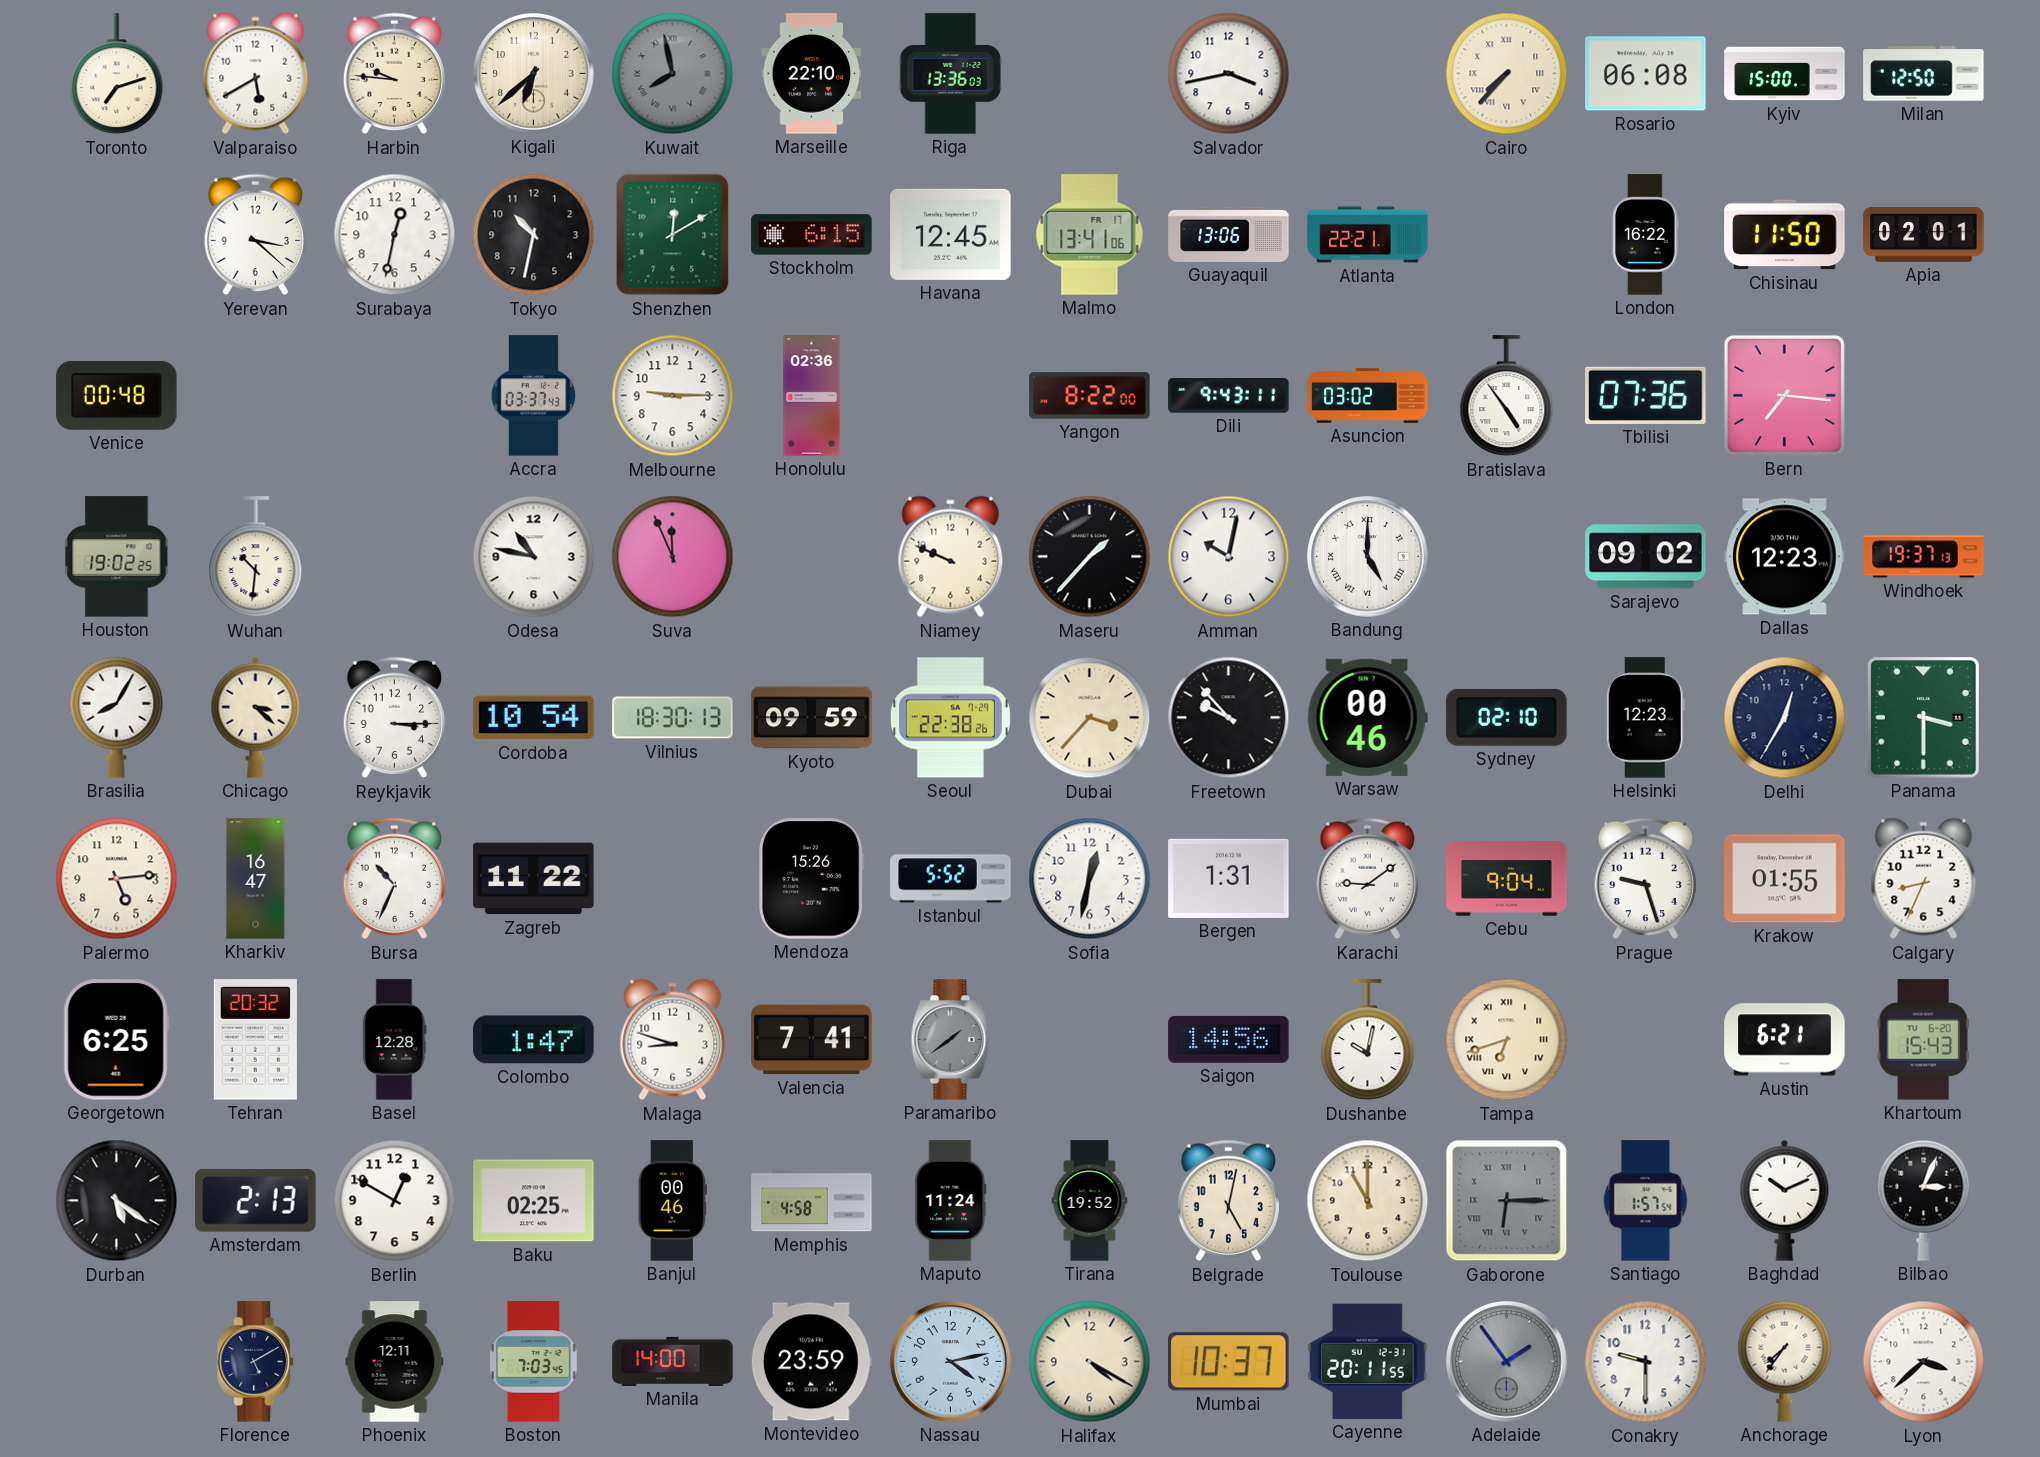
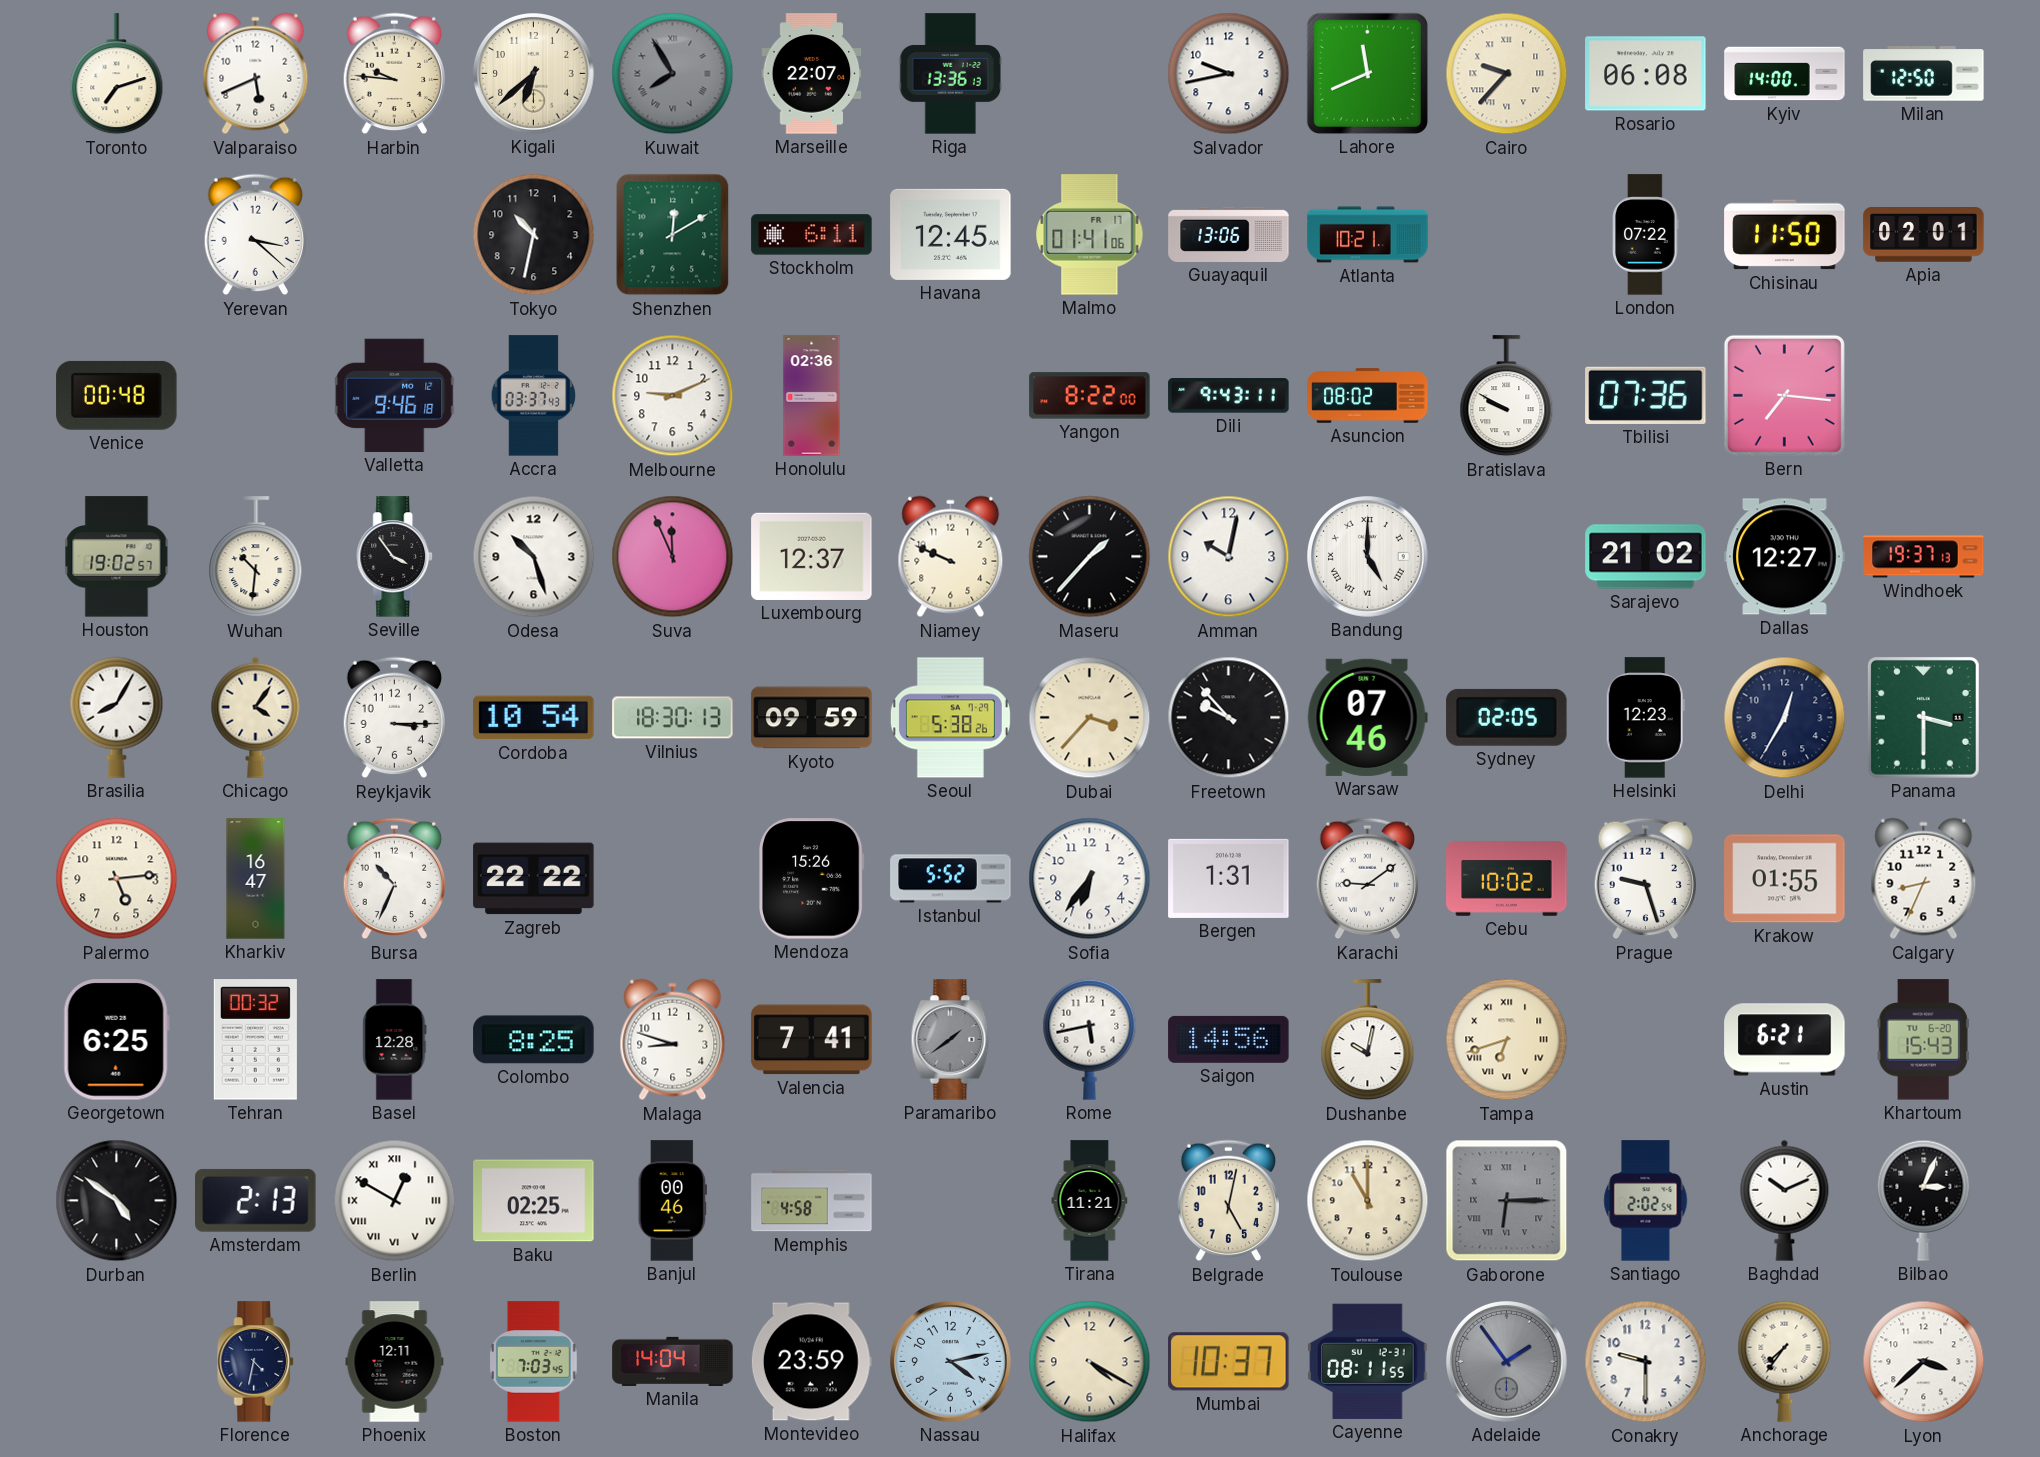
Valparaiso: 5:40 -> 5:41 (256, 74)
Kuwait: 7:58 -> 7:55 (673, 74)
Marseille: 22:10 -> 22:07 (812, 74)
Riga: 13:36:03 -> 13:36:13 (950, 74)
Salvador: 3:43 -> 9:43 (1229, 74)
Lahore: none -> 11:41 (1367, 73)
Cairo: 7:37 -> 9:37 (1507, 74)
Kyiv: 15:00 -> 14:00 (1785, 74)
Surabaya: 12:32 -> none (395, 235)
Stockholm: 6:15 -> 6:11 (812, 235)
Malmo: 13:41 -> 01:41 (1090, 235)
Atlanta: 22:21 -> 10:21 (1368, 235)
London: 16:22 -> 07:22 (1646, 235)
Valletta: none -> 9:46 (395, 395)
Melbourne: 9:15 -> 9:11 (673, 396)
Asuncion: 03:02 -> 08:02 (1368, 396)
Bratislava: 4:54 -> 9:50 (1507, 396)
Houston: 19:02:25 -> 19:02:57 (117, 557)
Seville: none -> 3:54 (395, 557)
Odesa: 10:47 -> 10:27 (534, 557)
Luxembourg: none -> 12:37 (812, 556)
Sarajevo: 09:02 -> 21:02 (1646, 557)
Dallas: 12:23 -> 12:27 (1785, 557)
Chicago: 3:22 -> 4:06 (256, 717)
Seoul: 22:38 -> 5:38 (950, 718)
Warsaw: 00:46 -> 07:46 (1367, 717)
Sydney: 02:10 -> 02:05 (1507, 717)
Zagreb: 11:22 -> 22:22 (534, 879)
Sofia: 12:32 -> 6:36 (1090, 879)
Cebu: 9:04 -> 10:02 (1507, 879)
Tehran: 20:32 -> 00:32 (255, 1040)
Colombo: 1:47 -> 8:25 (534, 1040)
Rome: none -> 5:43 (1090, 1039)
Durban: 5:21 -> 4:51 (117, 1201)
Berlin numerals: Arabic -> Roman (395, 1201)
Maputo: 11:24 -> none (951, 1201)
Tirana: 19:52 -> 11:21 (1090, 1201)
Santiago: 1:57 -> 2:02 (1646, 1201)
Florence: 5:10 -> 4:32 (256, 1362)
Manila: 14:00 -> 14:04 (673, 1361)
Cayenne: 20:11 -> 08:11 (1368, 1361)
